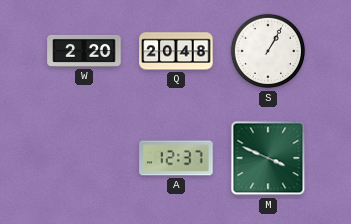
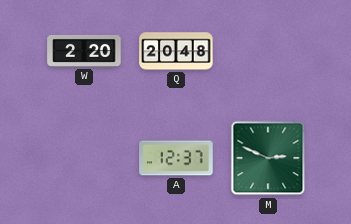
S: 1:05 -> none (268, 51)
M: 3:49 -> 2:49 (268, 158)
